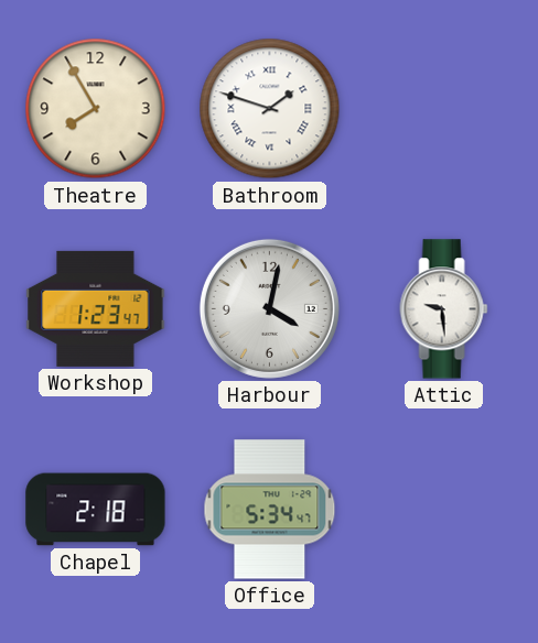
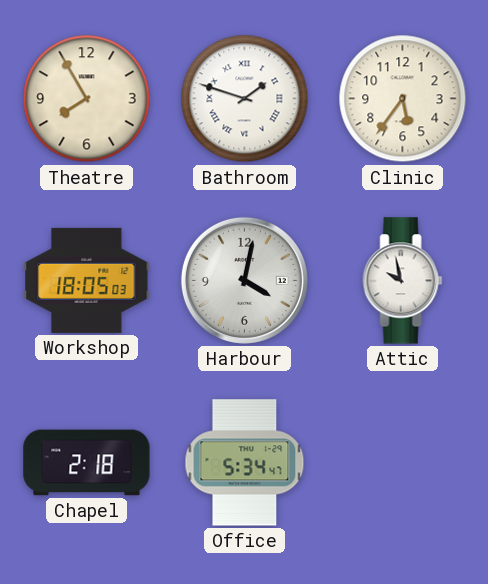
Clinic: none -> 5:36 (403, 99)
Workshop: 1:23 -> 18:05 (87, 280)
Attic: 9:29 -> 9:58 (403, 281)
